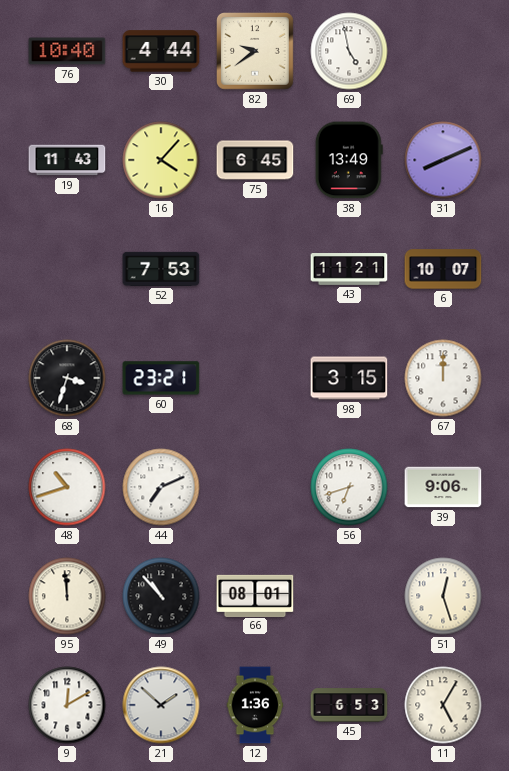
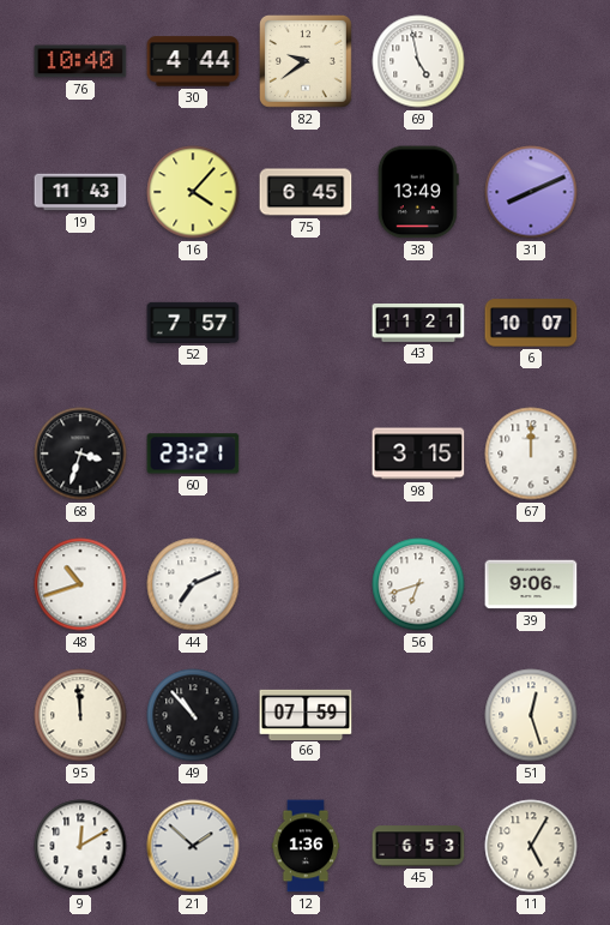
52: 7:53 -> 7:57 (193, 323)
66: 08:01 -> 07:59 (306, 714)
